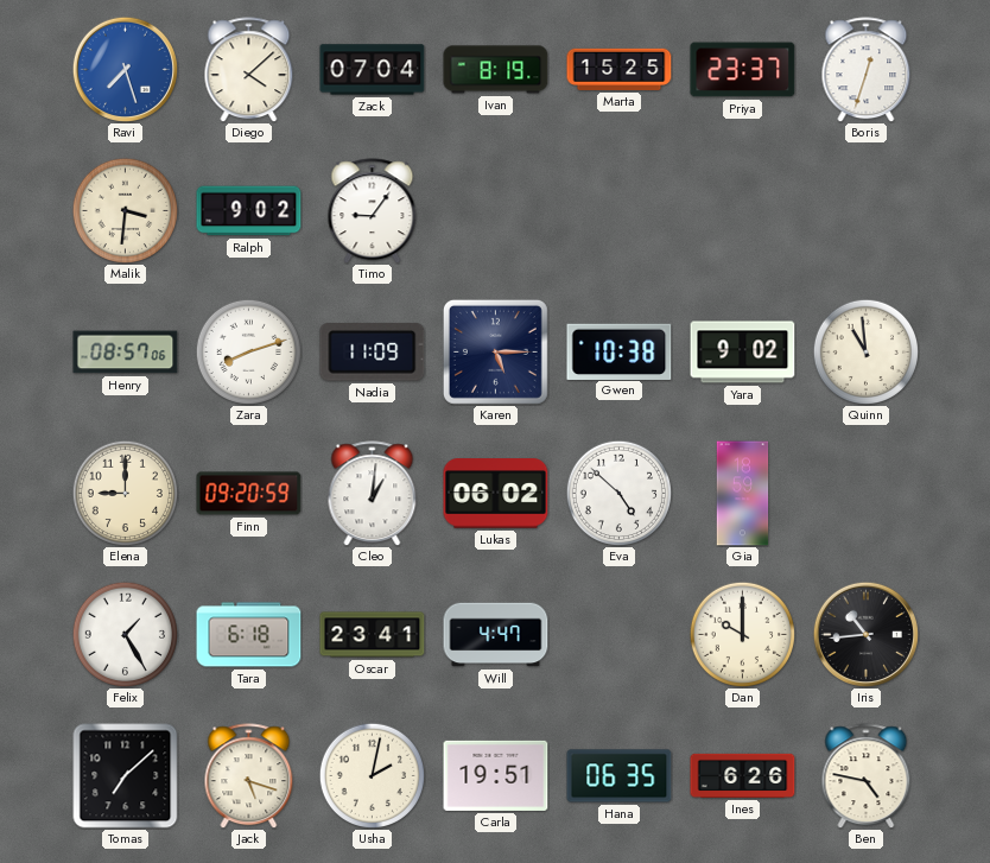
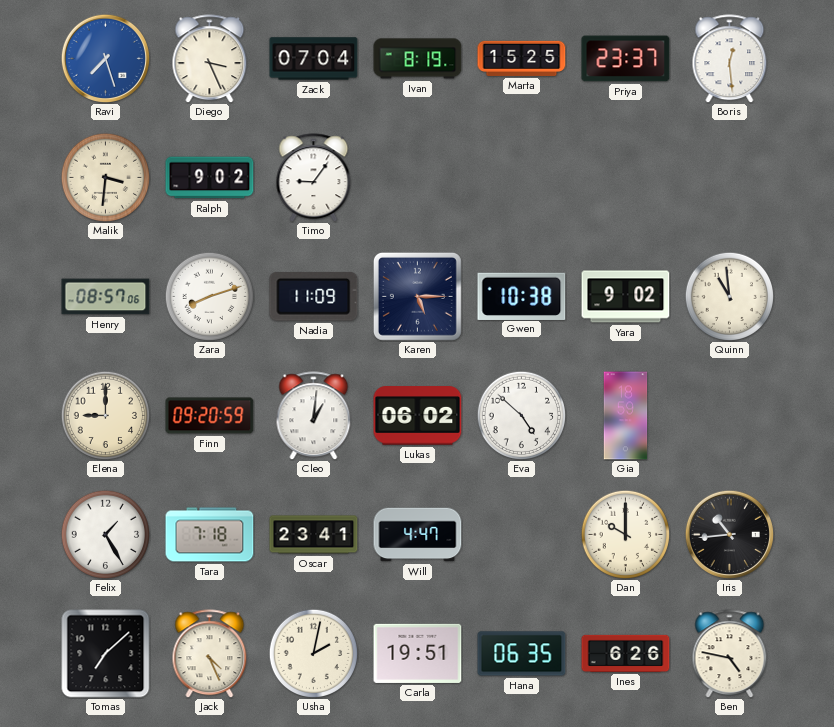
Diego: 4:08 -> 3:26 (210, 59)
Boris: 12:33 -> 12:29 (730, 59)
Tara: 6:18 -> 7:18 (210, 535)
Jack: 5:18 -> 4:26 (210, 654)
